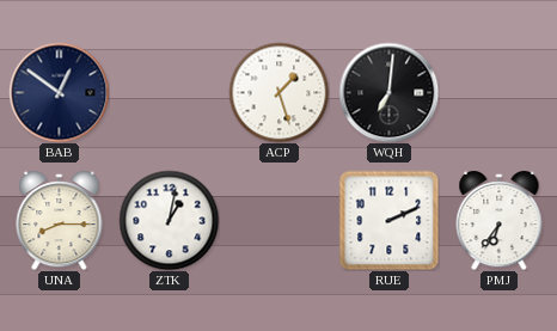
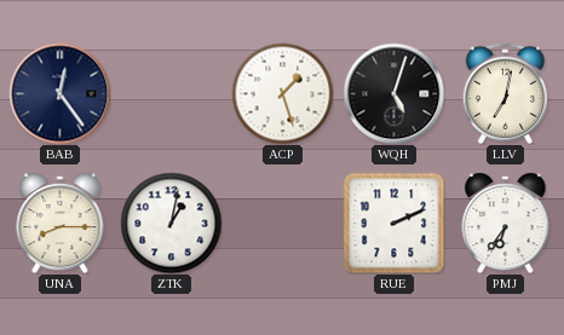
BAB: 12:51 -> 12:24 (59, 93)
WQH: 7:01 -> 5:03 (393, 93)
LLV: none -> 7:02 (506, 93)
